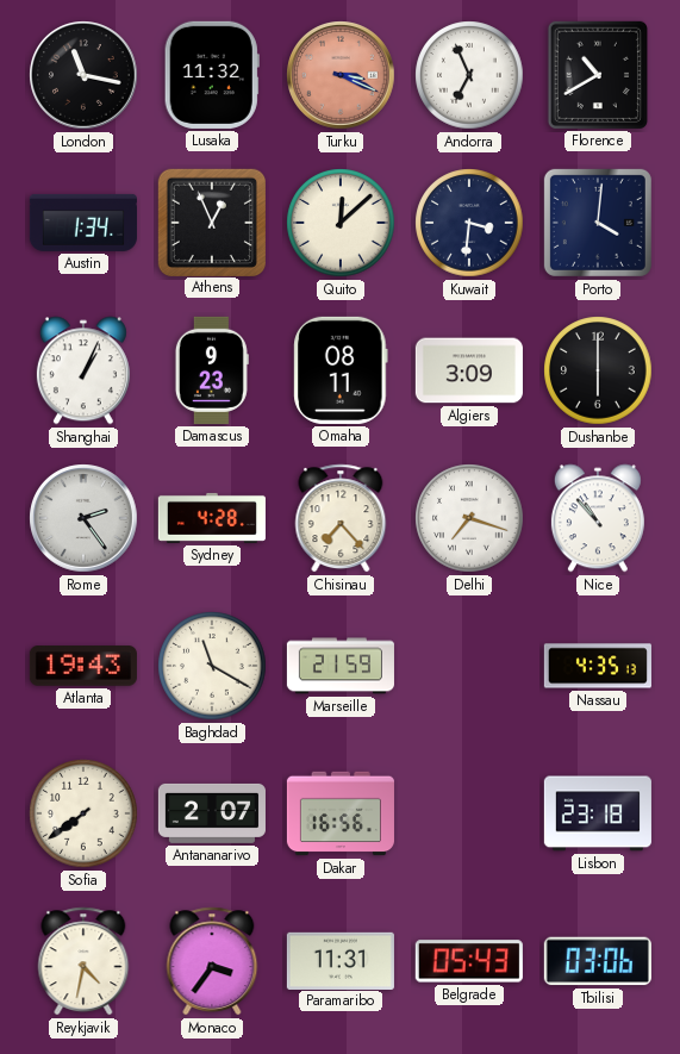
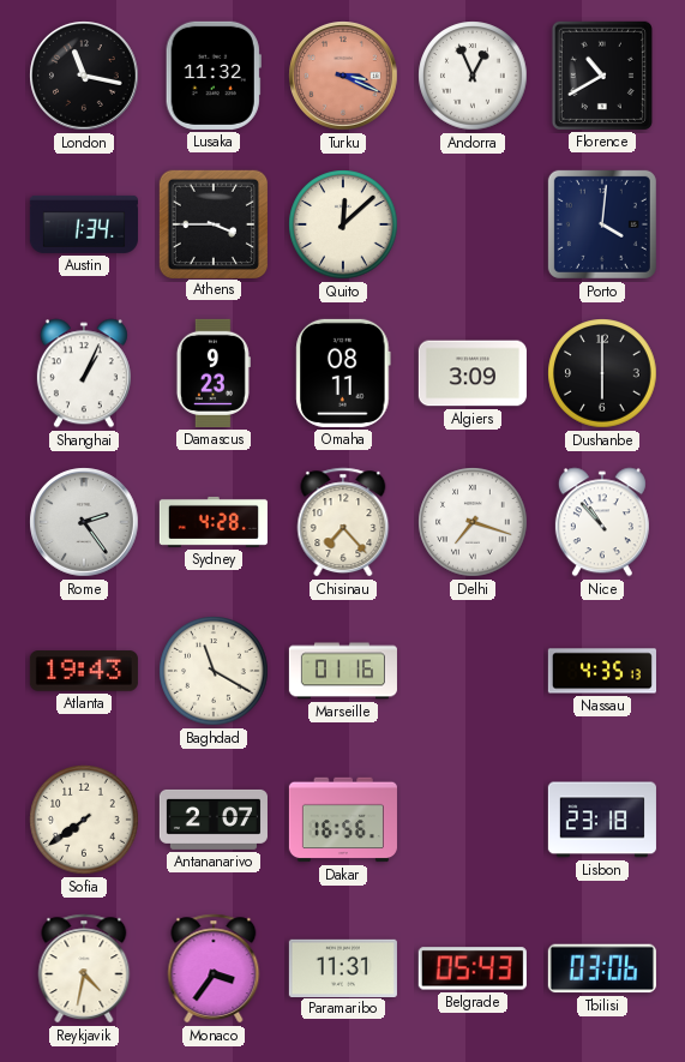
Andorra: 6:56 -> 12:56 (473, 76)
Athens: 12:56 -> 3:45 (212, 223)
Kuwait: 3:31 -> none (469, 223)
Marseille: 21:59 -> 01:16 (343, 671)
